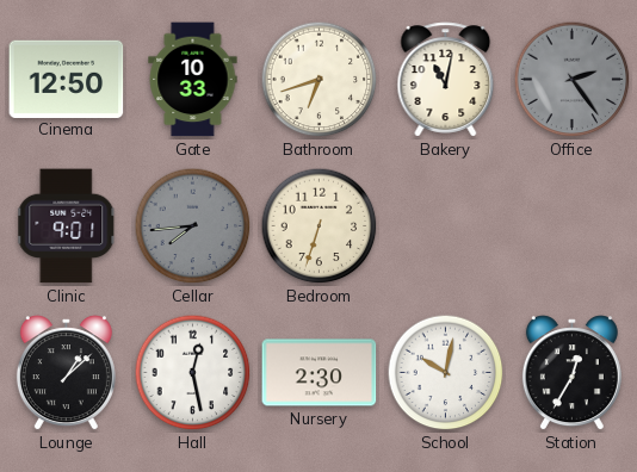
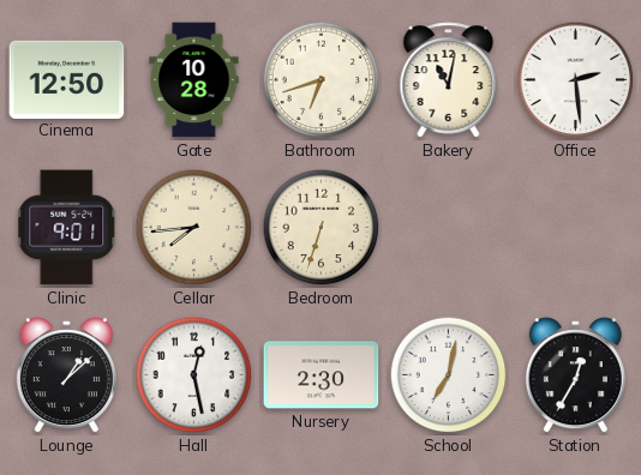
Gate: 10:33 -> 10:28 (194, 80)
Office: 2:24 -> 2:29 (576, 80)
Office dial: grey -> white (576, 80)
Cellar dial: grey -> cream (194, 228)
School: 10:02 -> 7:02 (449, 375)
